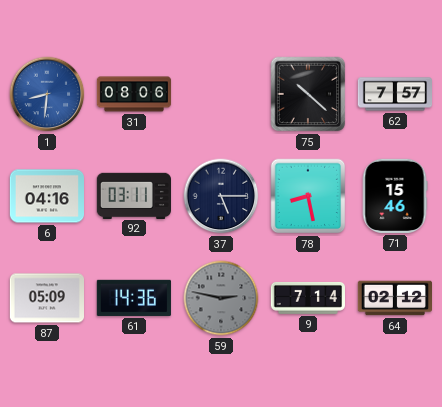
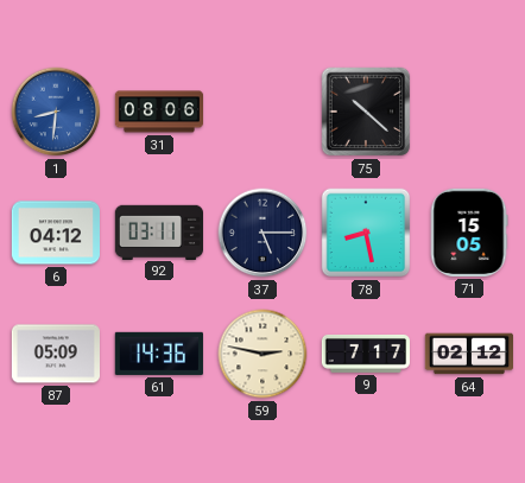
62: 7:57 -> none (394, 94)
6: 04:16 -> 04:12 (55, 233)
71: 15:46 -> 15:05 (469, 233)
59 dial: grey -> cream (262, 354)
9: 7:14 -> 7:17 (365, 354)
